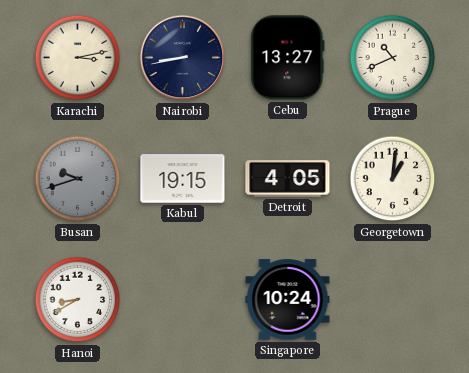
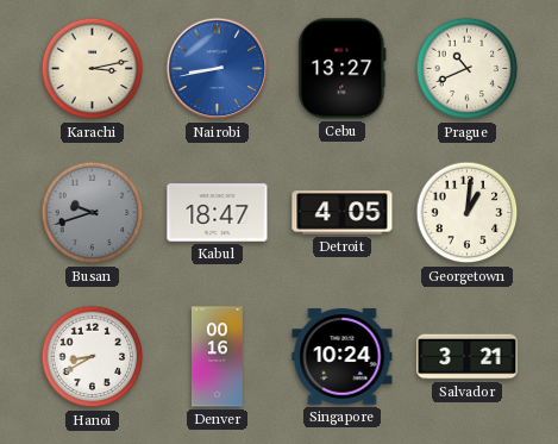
Nairobi dial: navy -> blue (218, 69)
Kabul: 19:15 -> 18:47 (218, 213)
Denver: none -> 00:16 (217, 357)
Salvador: none -> 3:21 (468, 357)
